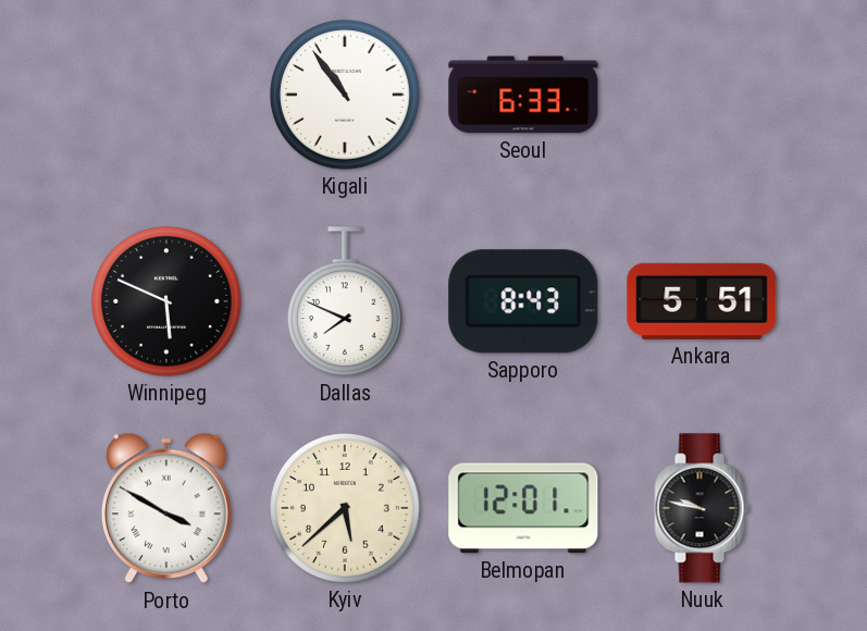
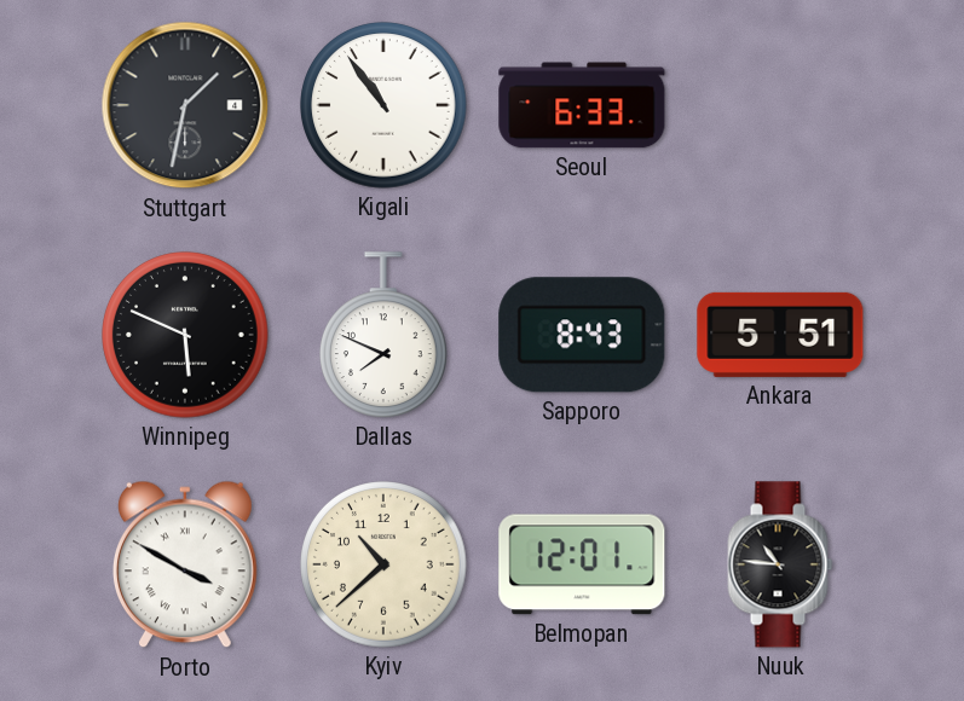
Stuttgart: none -> 1:32 (185, 105)
Kyiv: 5:38 -> 10:38 (383, 564)
Nuuk: 9:47 -> 10:46 (780, 564)
